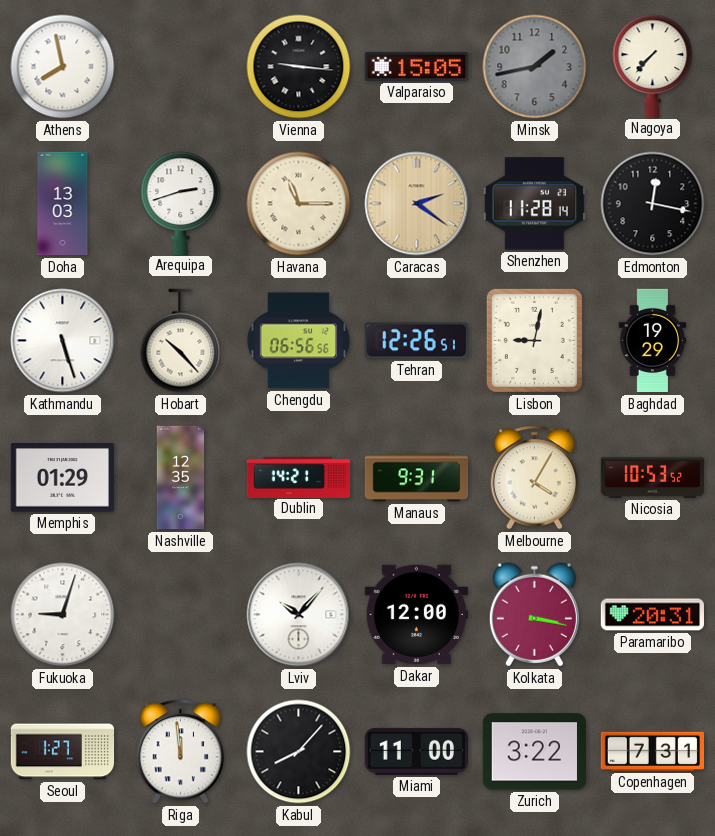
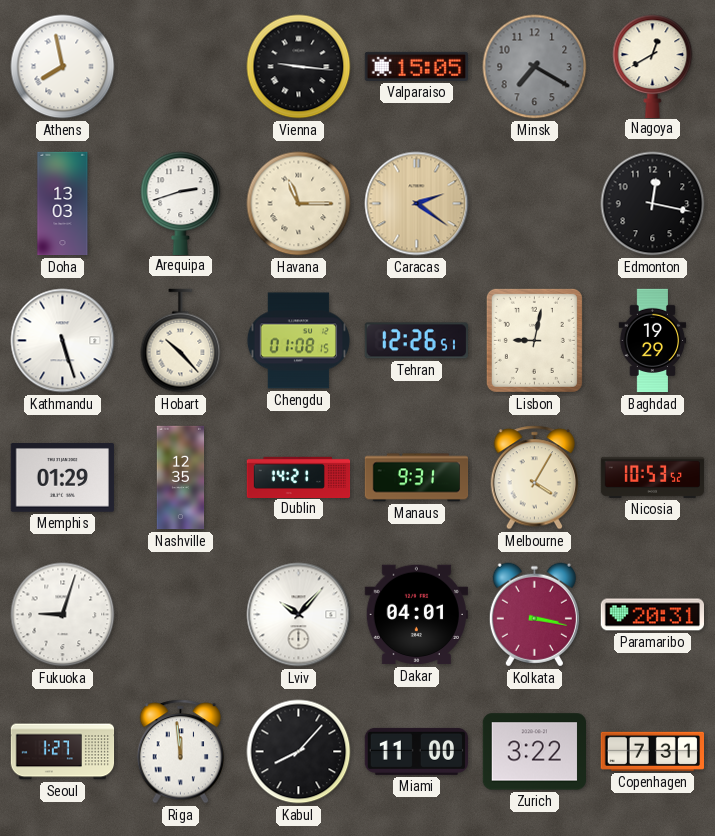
Minsk: 1:43 -> 7:20 (535, 67)
Nagoya: 7:37 -> 12:40 (653, 66)
Shenzhen: 11:28 -> none (534, 204)
Chengdu: 06:56 -> 01:08 (299, 341)
Dakar: 12:00 -> 04:01 (416, 615)
